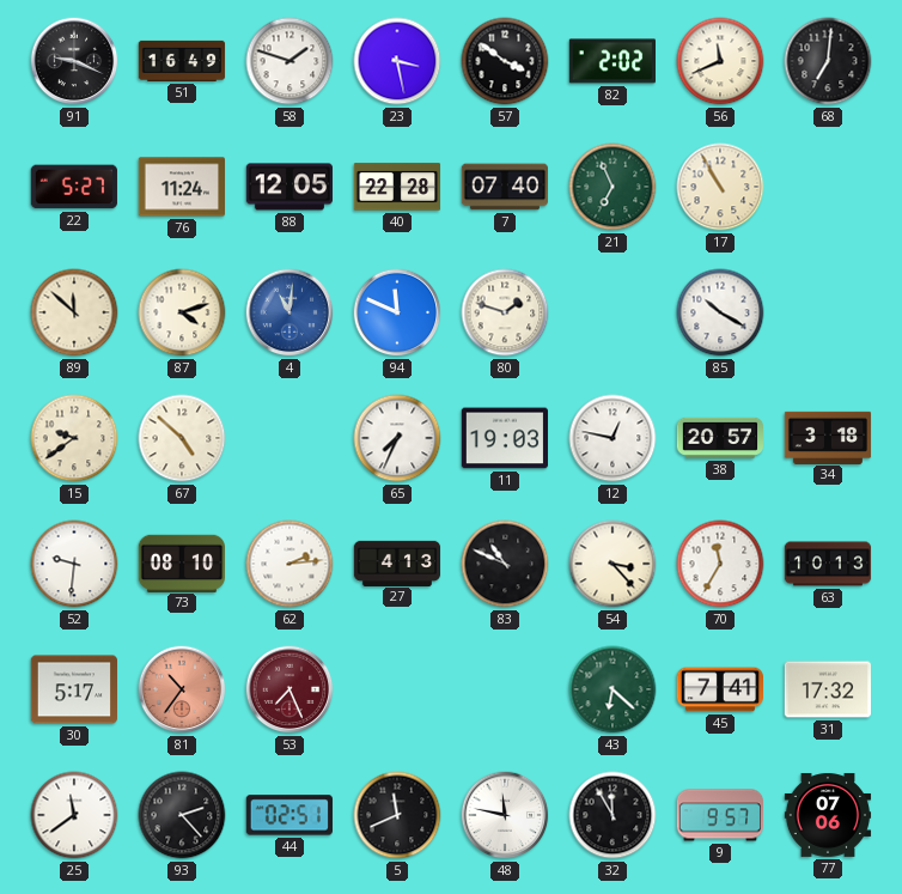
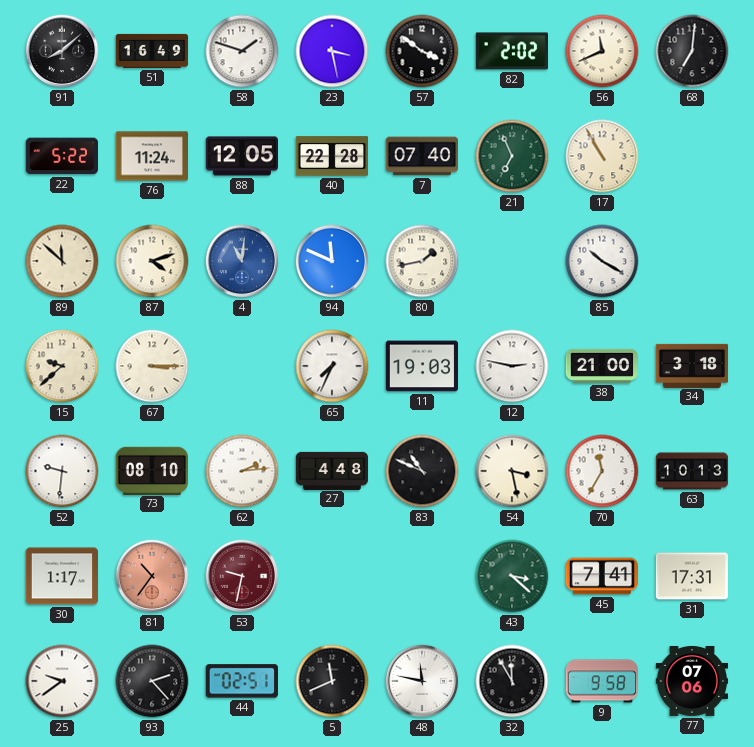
91: 9:19 -> 8:08 (62, 51)
22: 5:27 -> 5:22 (62, 156)
80: 1:48 -> 1:43 (422, 261)
15: 9:39 -> 9:38 (62, 366)
67: 4:52 -> 3:15 (152, 366)
12: 12:47 -> 2:47 (512, 366)
38: 20:57 -> 21:00 (602, 366)
27: 4:13 -> 4:48 (332, 470)
54: 3:23 -> 3:28 (512, 471)
30: 5:17 -> 1:17 (61, 576)
53: 7:26 -> 9:32 (242, 576)
43: 6:22 -> 3:22 (512, 576)
31: 17:32 -> 17:31 (691, 576)
25: 11:39 -> 9:39 (62, 681)
9: 9:57 -> 9:58 (601, 681)
